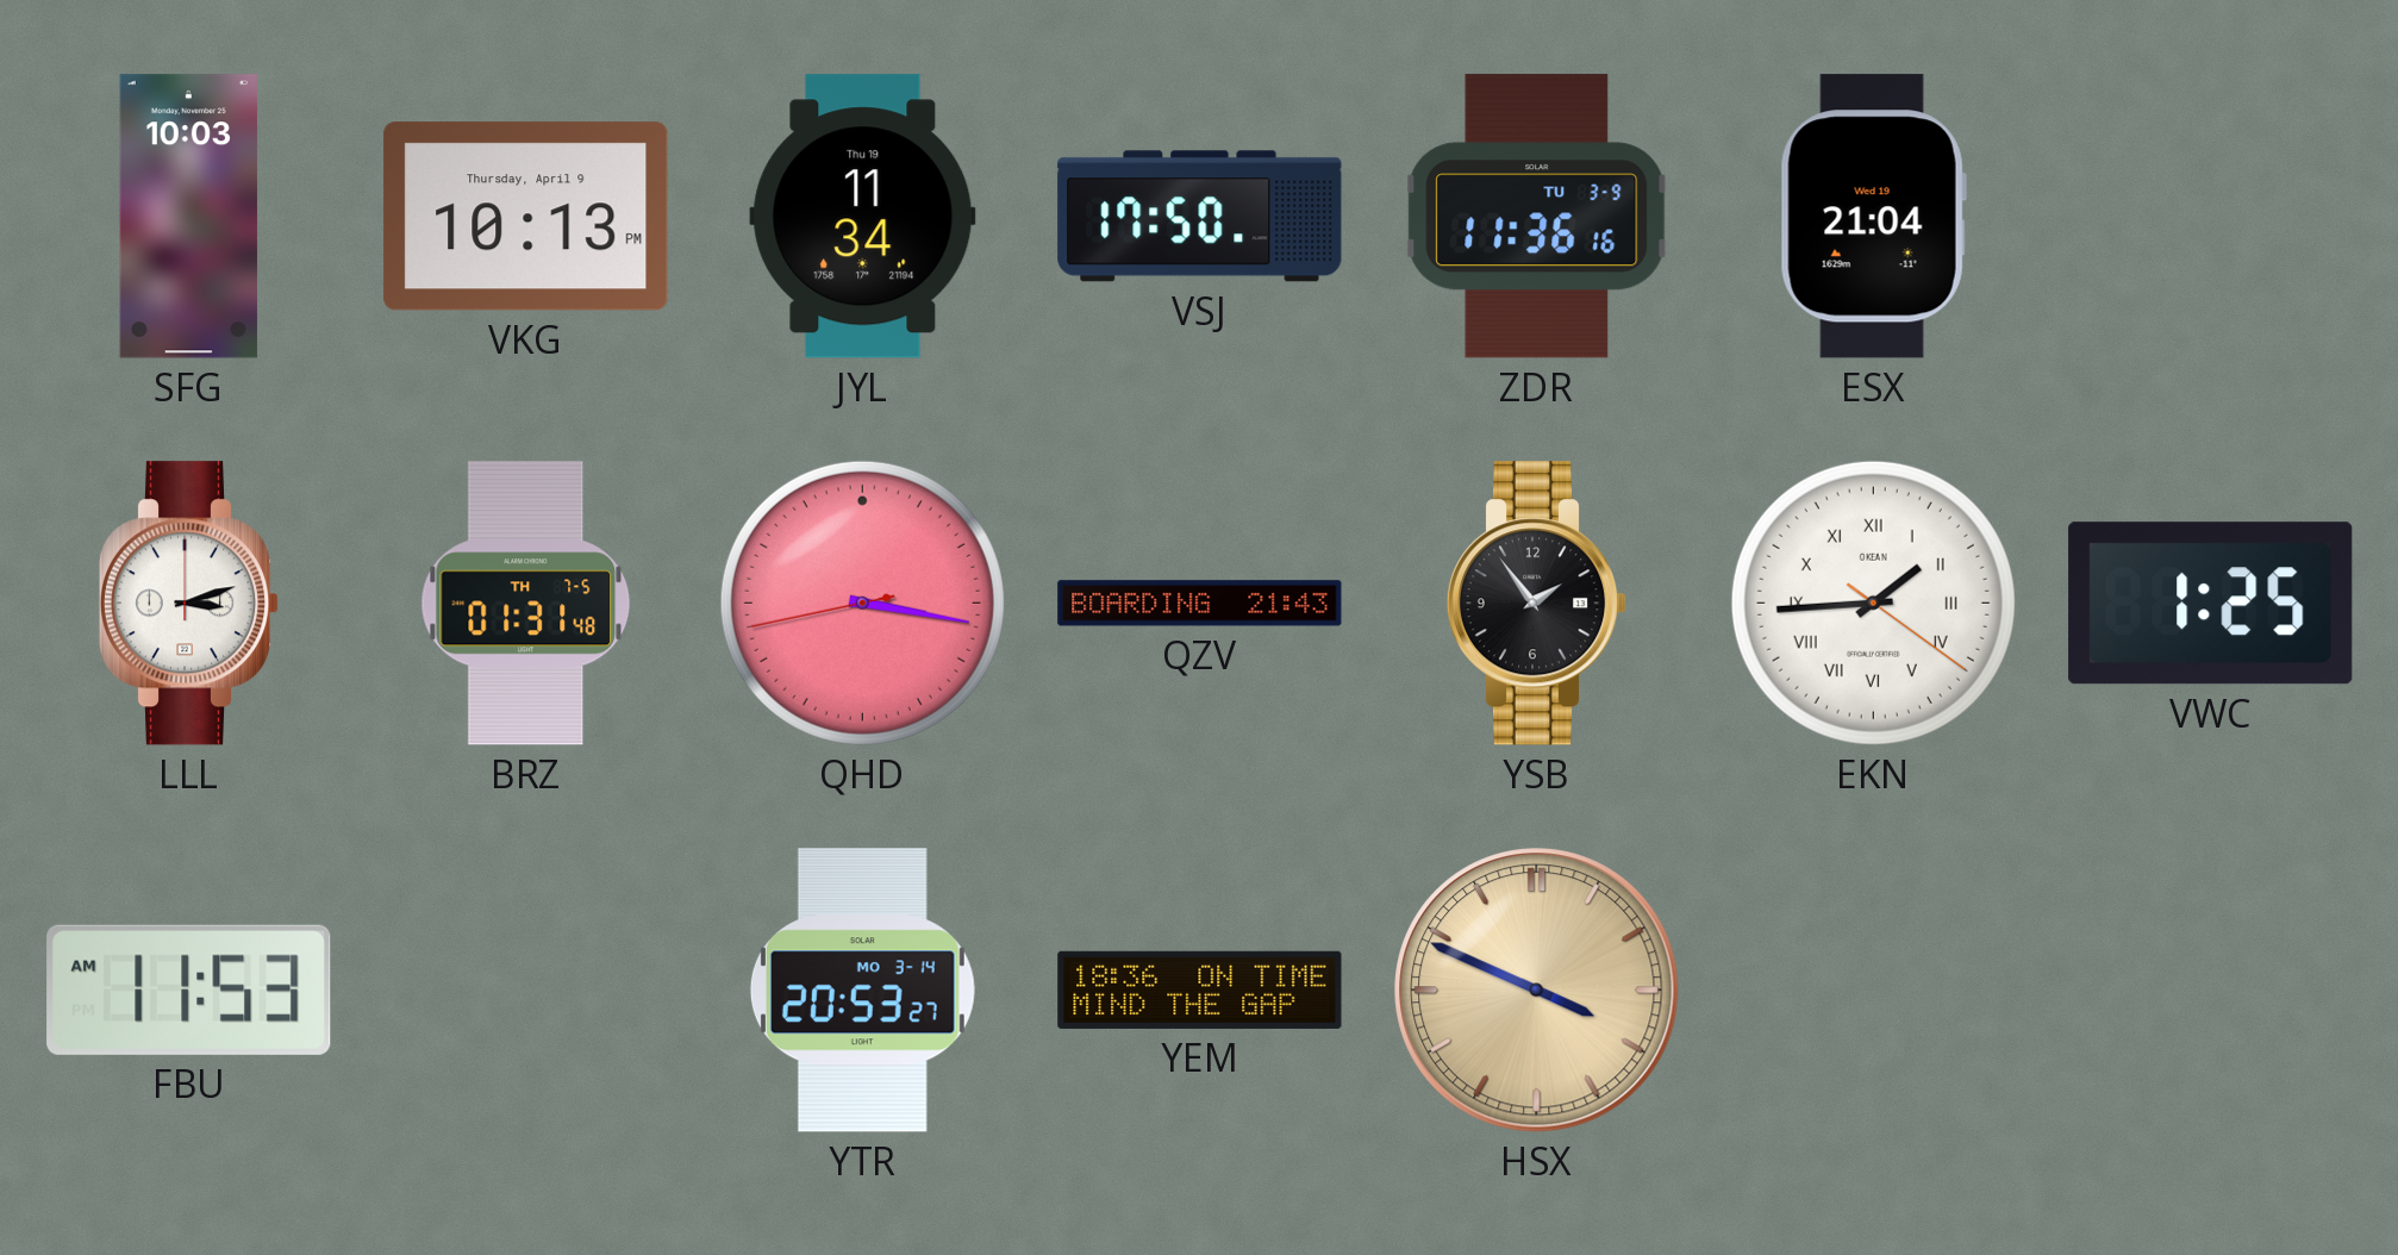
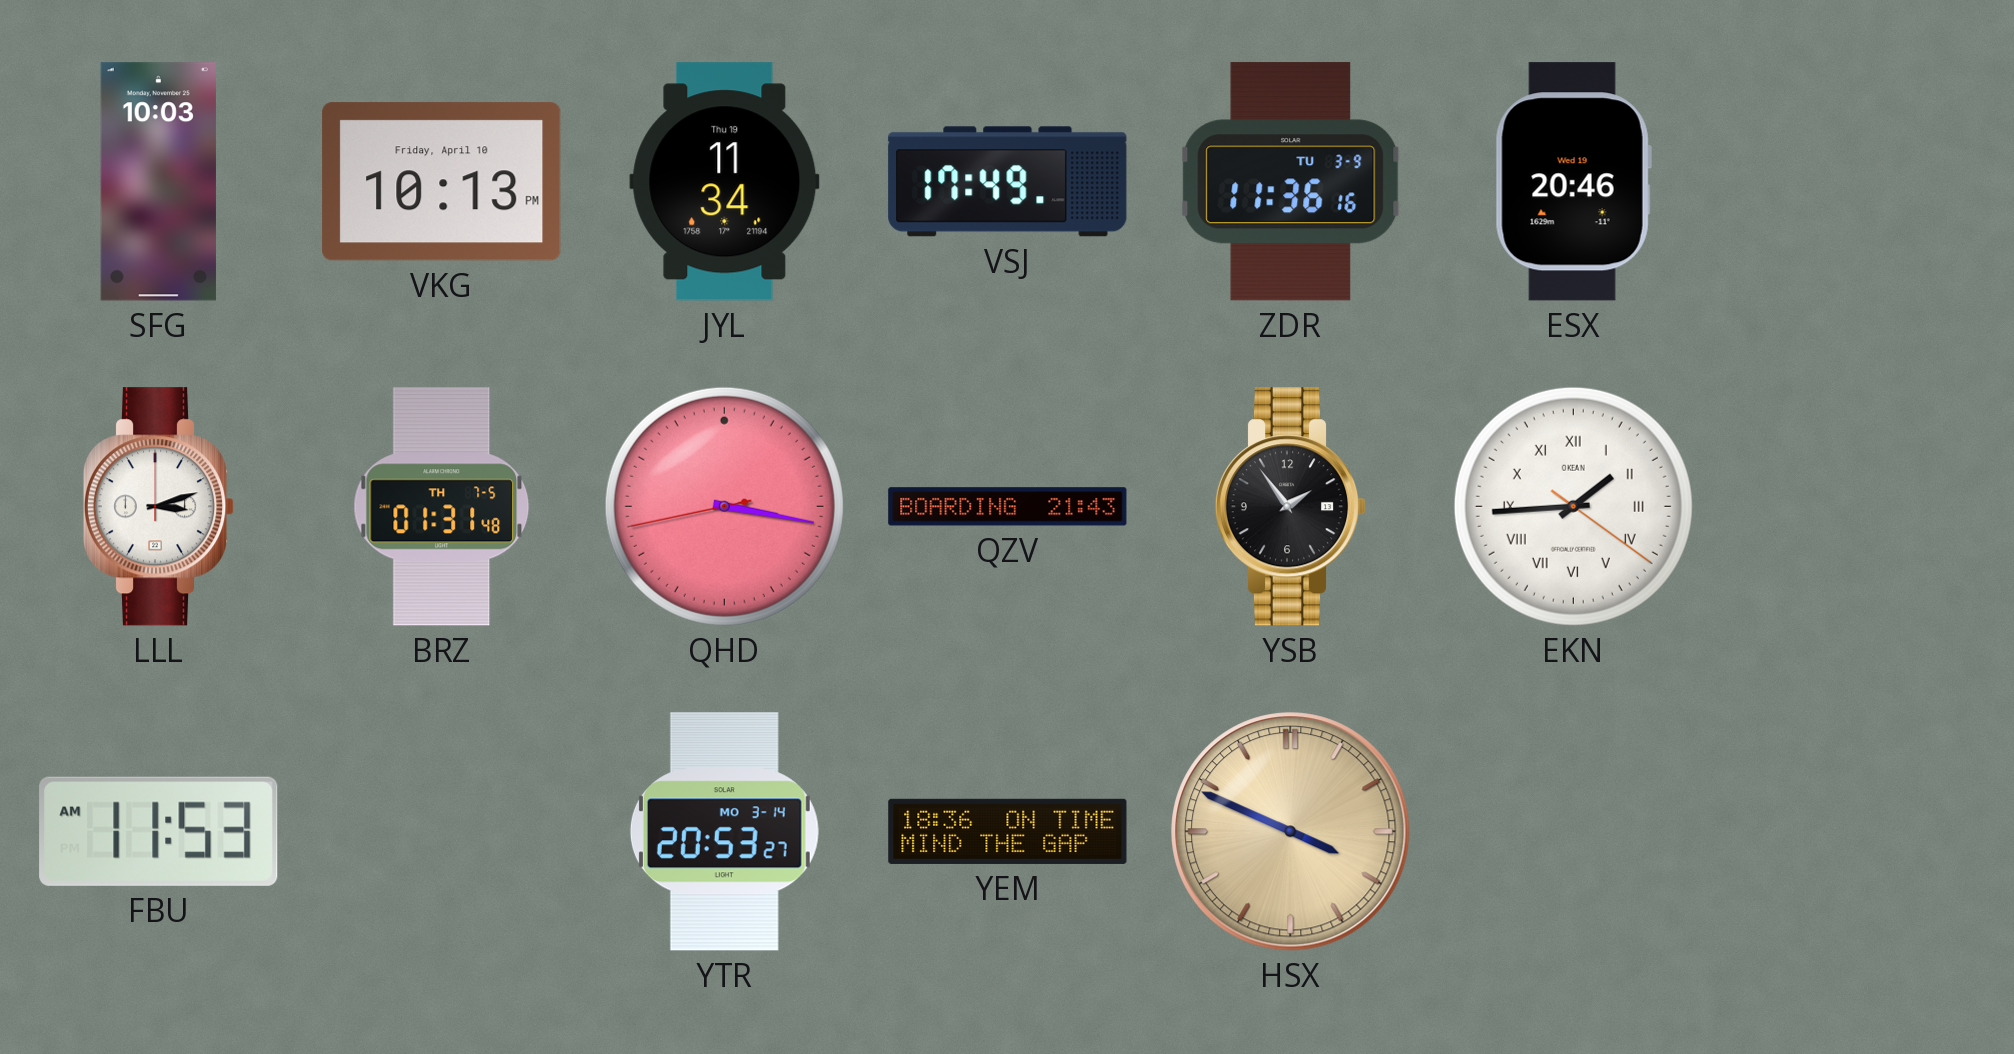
VKG date: Thursday, April 9 -> Friday, April 10 (442, 182)
VSJ: 17:50 -> 17:49 (1008, 182)
ESX: 21:04 -> 20:46 (1573, 182)
VWC: 1:25 -> none (2211, 604)
